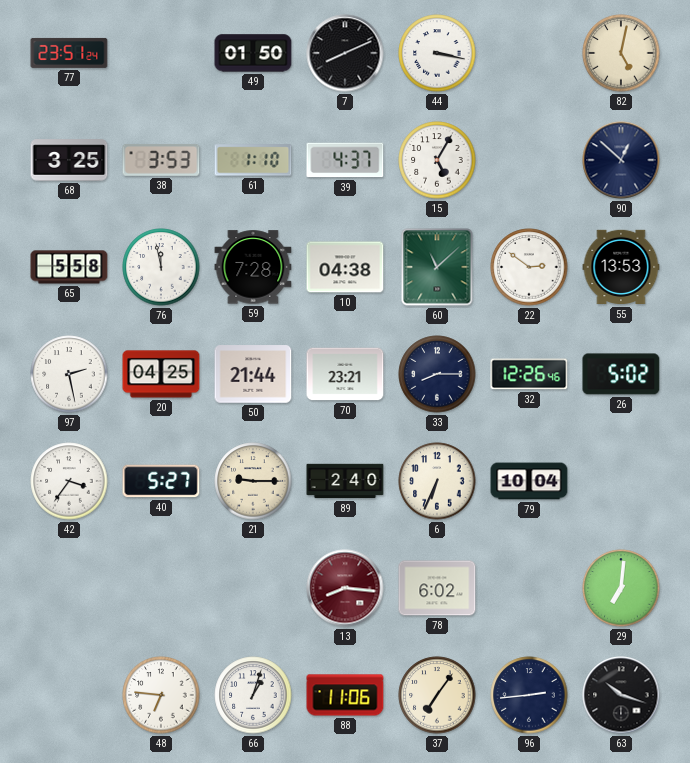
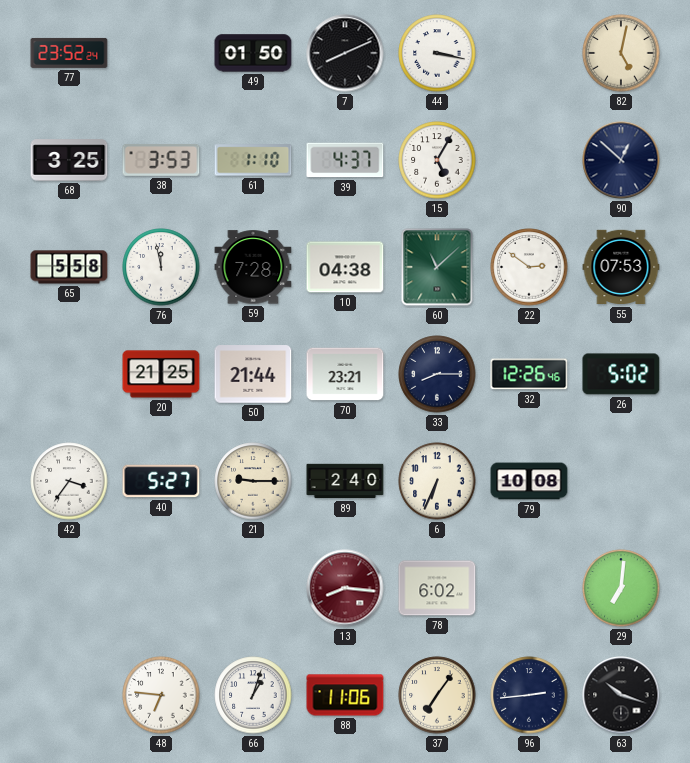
77: 23:51 -> 23:52 (69, 53)
55: 13:53 -> 07:53 (621, 267)
97: 2:28 -> none (69, 374)
20: 04:25 -> 21:25 (161, 374)
79: 10:04 -> 10:08 (529, 481)
